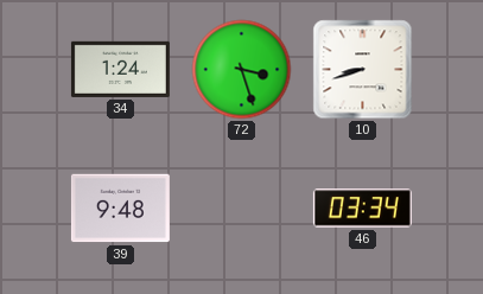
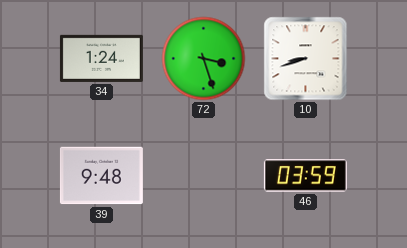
46: 03:34 -> 03:59 (305, 176)
